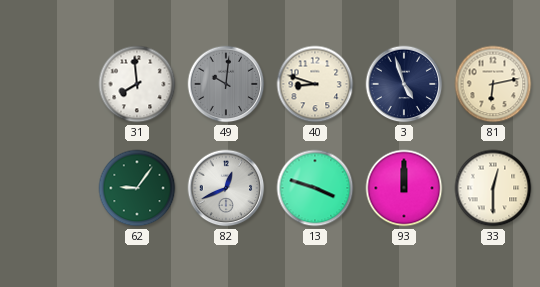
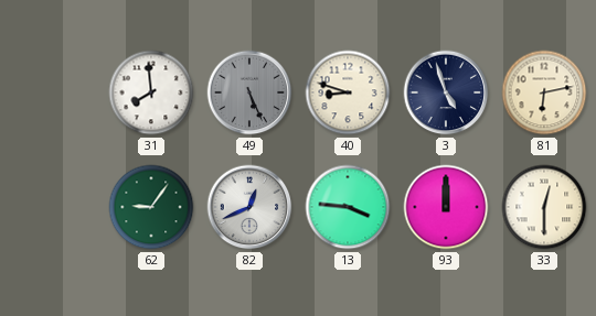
49: 10:01 -> 5:26 (249, 92)
13: 3:48 -> 3:46 (348, 207)
